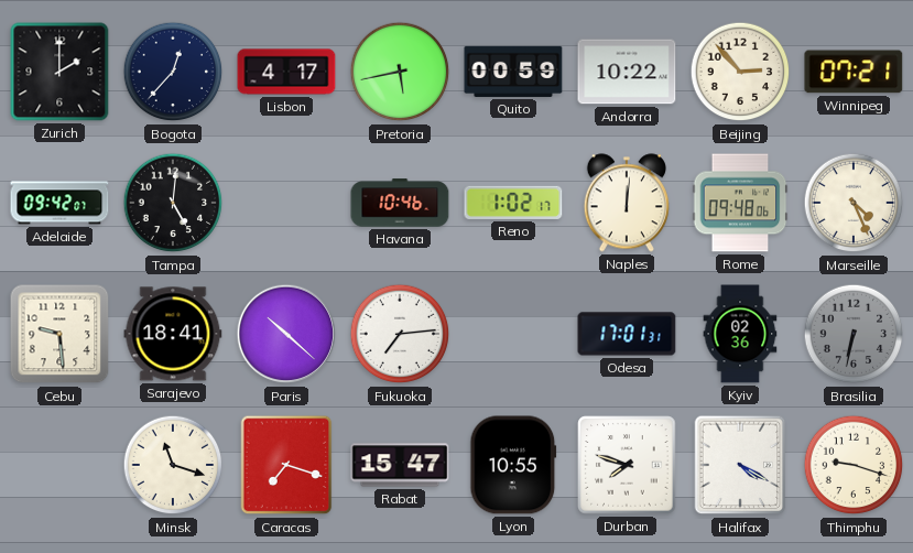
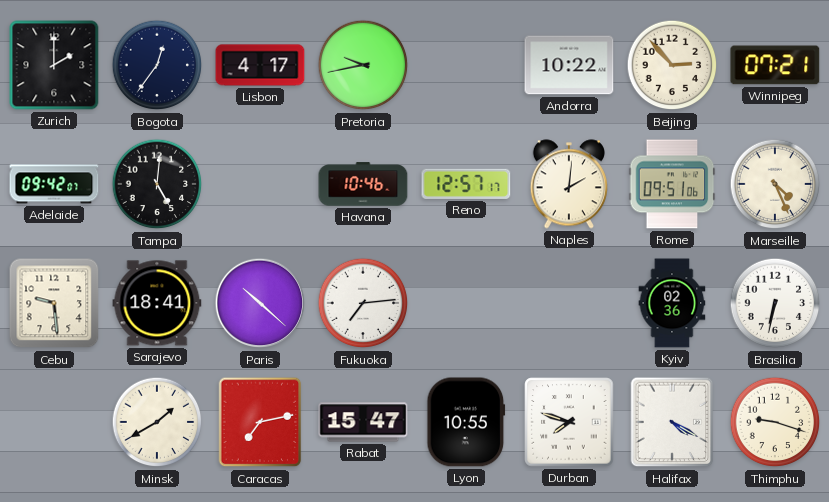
Bogota: 12:37 -> 12:36 (157, 65)
Pretoria: 5:43 -> 9:43 (363, 65)
Quito: 00:59 -> none (513, 72)
Reno: 1:02 -> 12:57 (466, 184)
Naples: 12:01 -> 2:01 (569, 184)
Rome: 09:48 -> 09:51 (672, 184)
Odesa: 17:01 -> none (627, 334)
Brasilia dial: grey -> white (775, 303)
Minsk: 11:18 -> 1:40 (157, 422)
Caracas: 7:18 -> 7:13 (260, 422)
